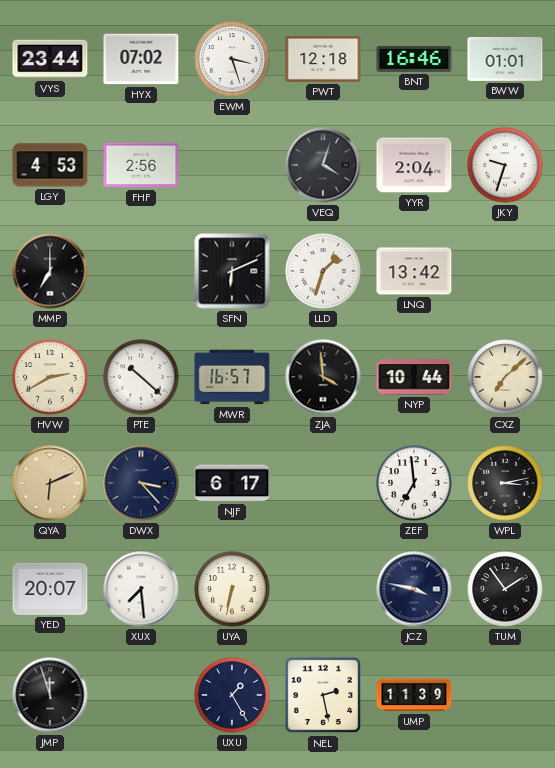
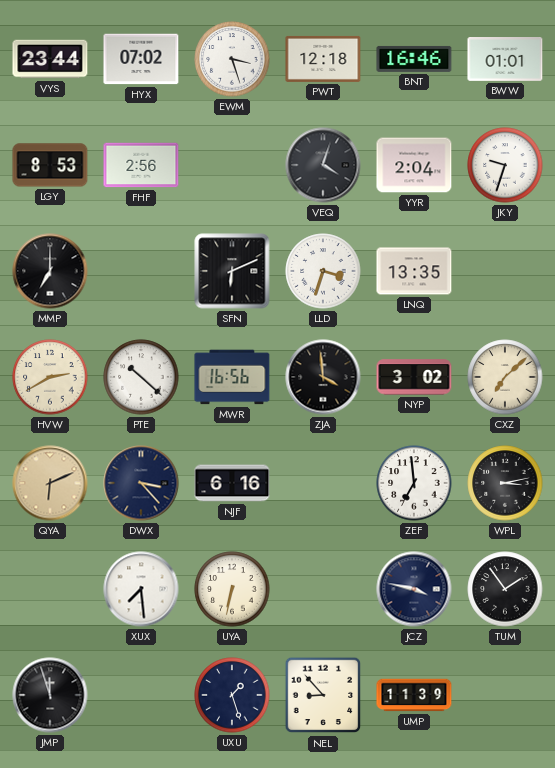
LGY: 4:53 -> 8:53 (50, 165)
LLD: 1:33 -> 3:33 (323, 271)
LNQ: 13:42 -> 13:35 (414, 271)
MWR: 16:57 -> 16:56 (232, 377)
NYP: 10:44 -> 3:02 (414, 377)
NJF: 6:17 -> 6:16 (232, 483)
YED: 20:07 -> none (50, 589)
UXU: 1:25 -> 1:27 (232, 695)
NEL: 2:28 -> 8:53 (323, 695)
